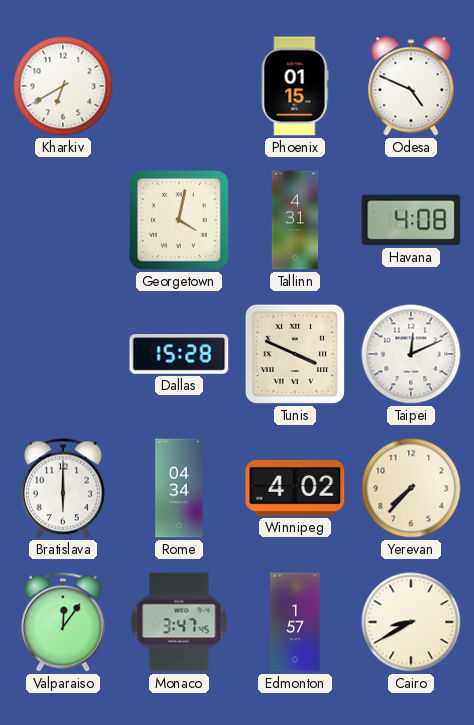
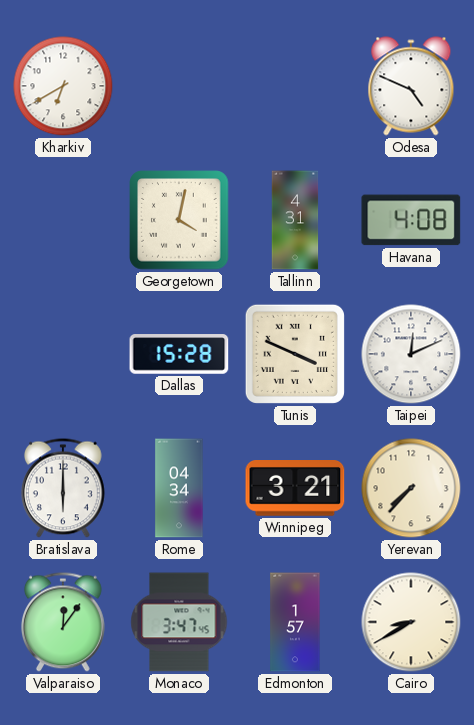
Phoenix: 01:15 -> none (295, 86)
Winnipeg: 4:02 -> 3:21 (295, 489)
